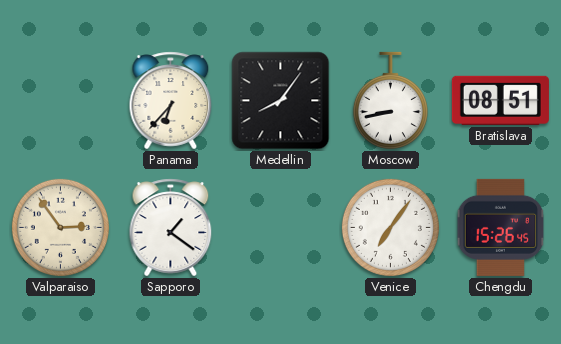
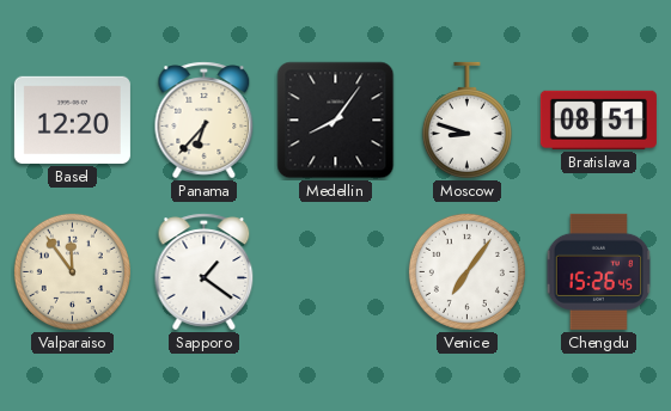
Basel: none -> 12:20 (72, 119)
Moscow: 8:43 -> 8:48 (466, 119)
Valparaiso: 2:54 -> 11:54 (72, 271)
